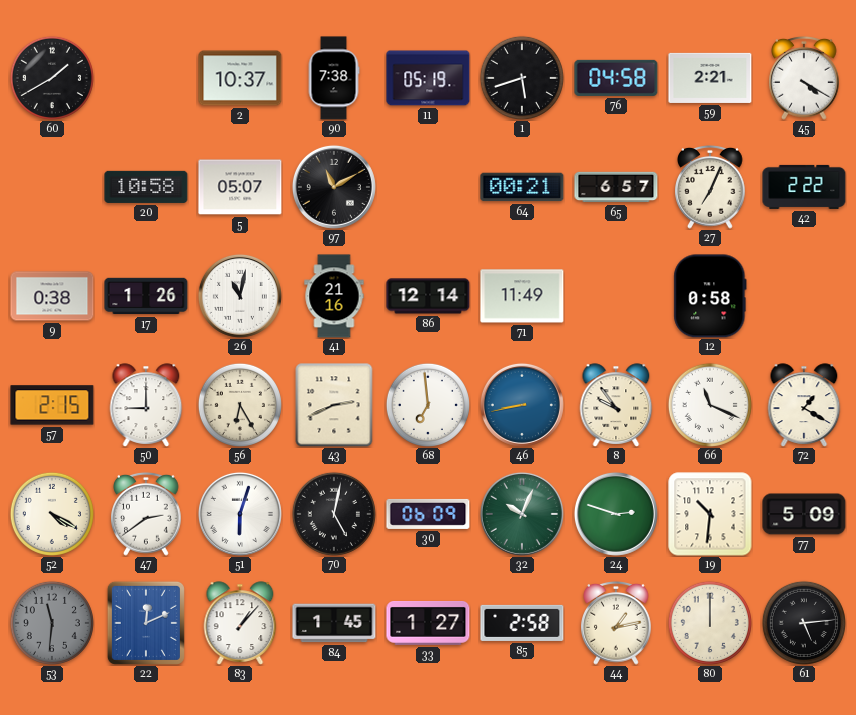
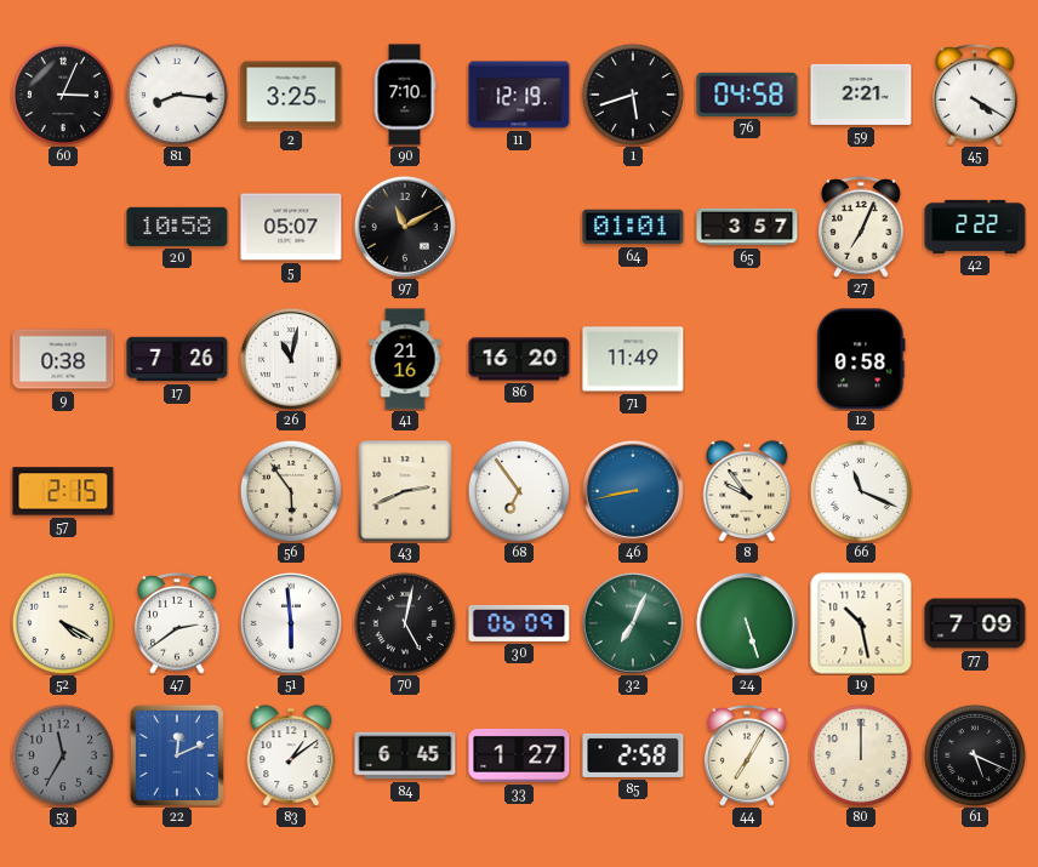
60: 1:40 -> 3:04 (63, 95)
81: none -> 8:16 (177, 95)
2: 10:37 -> 3:25 (291, 95)
90: 7:38 -> 7:10 (405, 95)
11: 05:19 -> 12:19 (519, 95)
64: 00:21 -> 01:01 (633, 227)
65: 6:57 -> 3:57 (747, 227)
17: 1:26 -> 7:26 (177, 359)
86: 12:14 -> 16:20 (519, 359)
50: 9:00 -> none (146, 405)
56: 6:25 -> 5:54 (291, 491)
68: 6:59 -> 6:54 (519, 491)
72: 1:20 -> none (804, 405)
51: 6:03 -> 5:59 (291, 623)
32: 10:04 -> 7:04 (633, 623)
24: 2:48 -> 5:27 (747, 623)
19: 10:31 -> 10:28 (861, 623)
77: 5:09 -> 7:09 (975, 623)
53: 11:31 -> 11:35 (63, 755)
83: 1:07 -> 1:09 (291, 755)
84: 1:45 -> 6:45 (405, 755)
44: 1:13 -> 7:05 (747, 755)
61: 5:14 -> 5:19 (975, 755)
